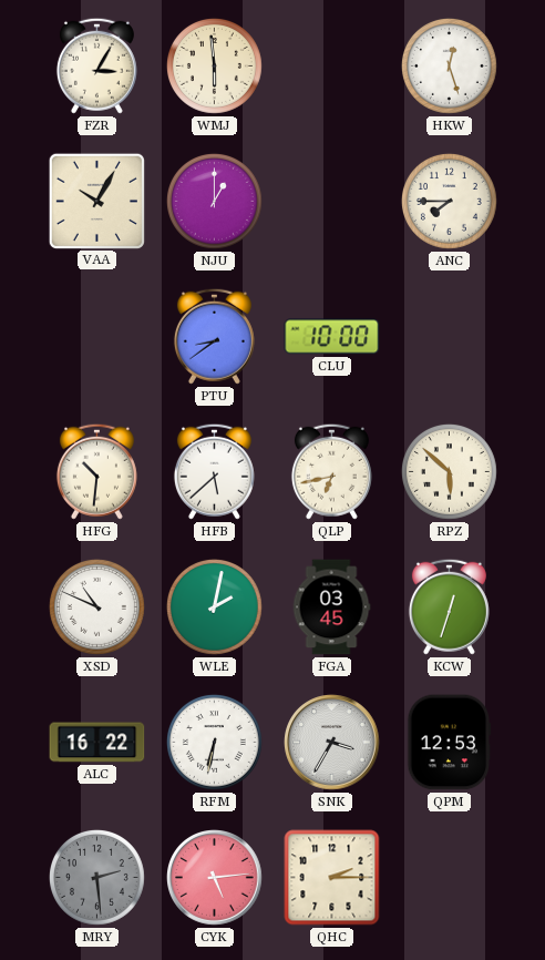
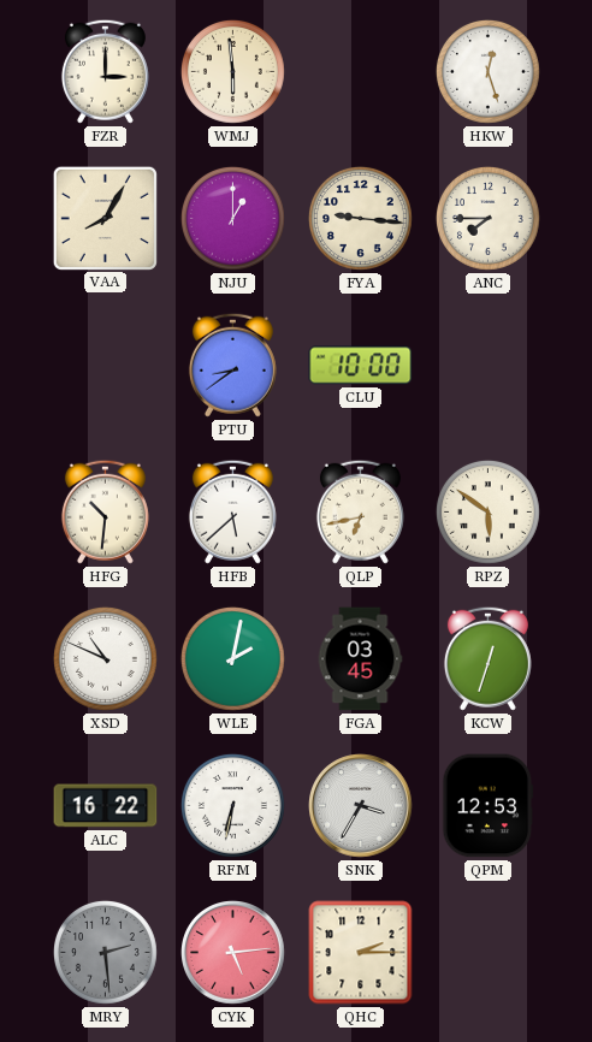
FZR: 3:05 -> 3:00 (105, 71)
VAA: 10:05 -> 8:05 (105, 218)
FYA: none -> 9:16 (360, 218)
RPZ: 5:52 -> 5:51 (487, 511)
